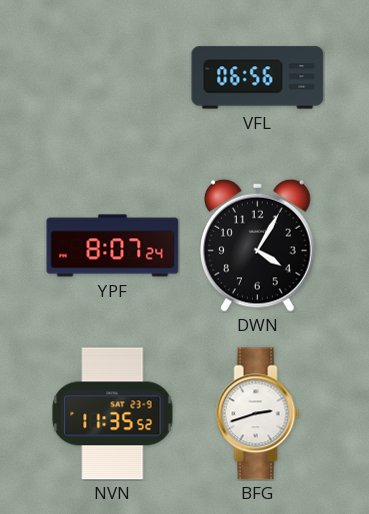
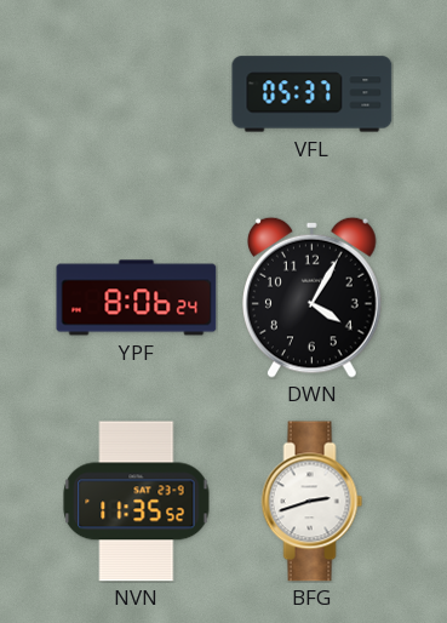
VFL: 06:56 -> 05:37 (313, 95)
YPF: 8:07 -> 8:06 (137, 298)
